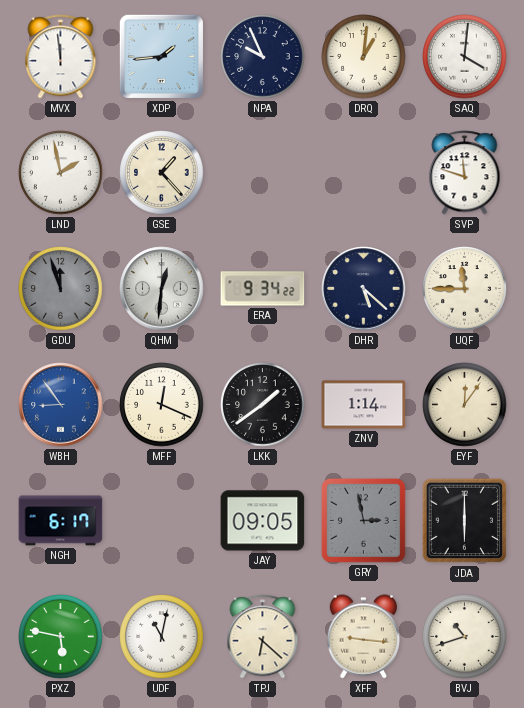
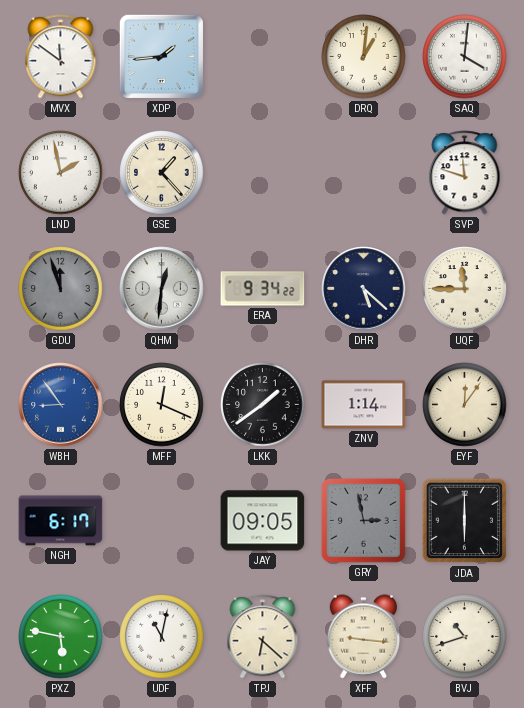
MVX: 11:59 -> 11:51 (61, 57)
NPA: 9:56 -> none (263, 57)
